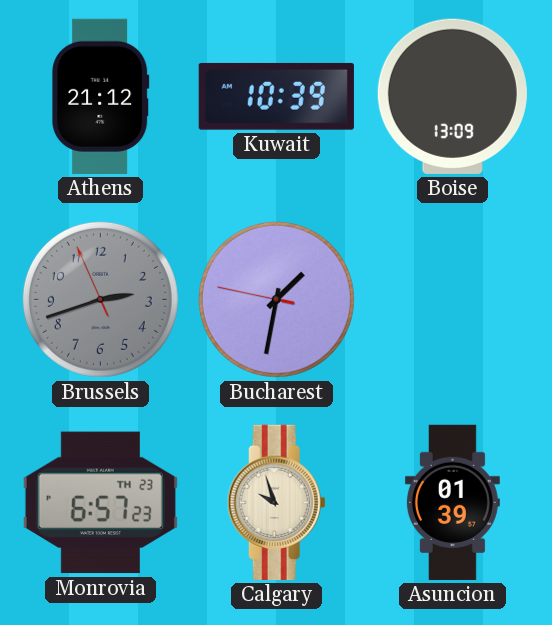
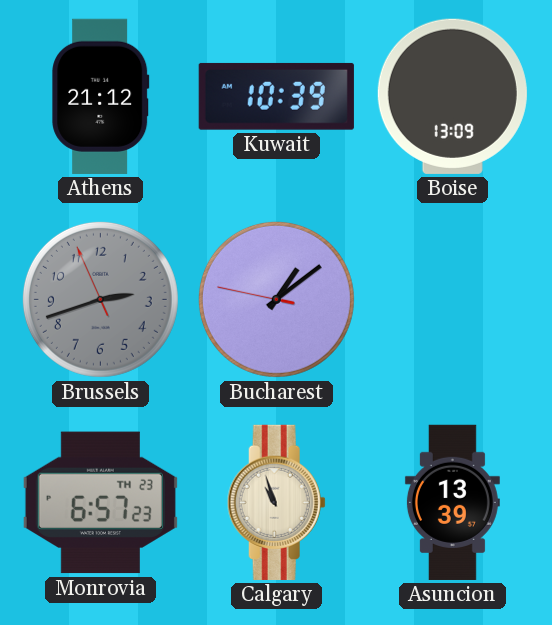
Bucharest: 1:31 -> 1:08 (276, 299)
Calgary: 9:57 -> 10:57 (276, 502)
Asuncion: 01:39 -> 13:39 (452, 502)
